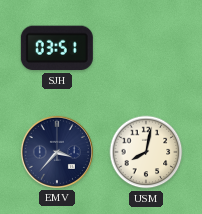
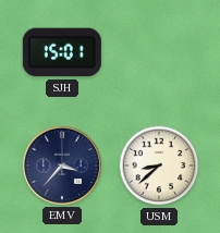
SJH: 03:51 -> 15:01 (62, 52)
USM: 8:02 -> 8:38 (159, 165)
